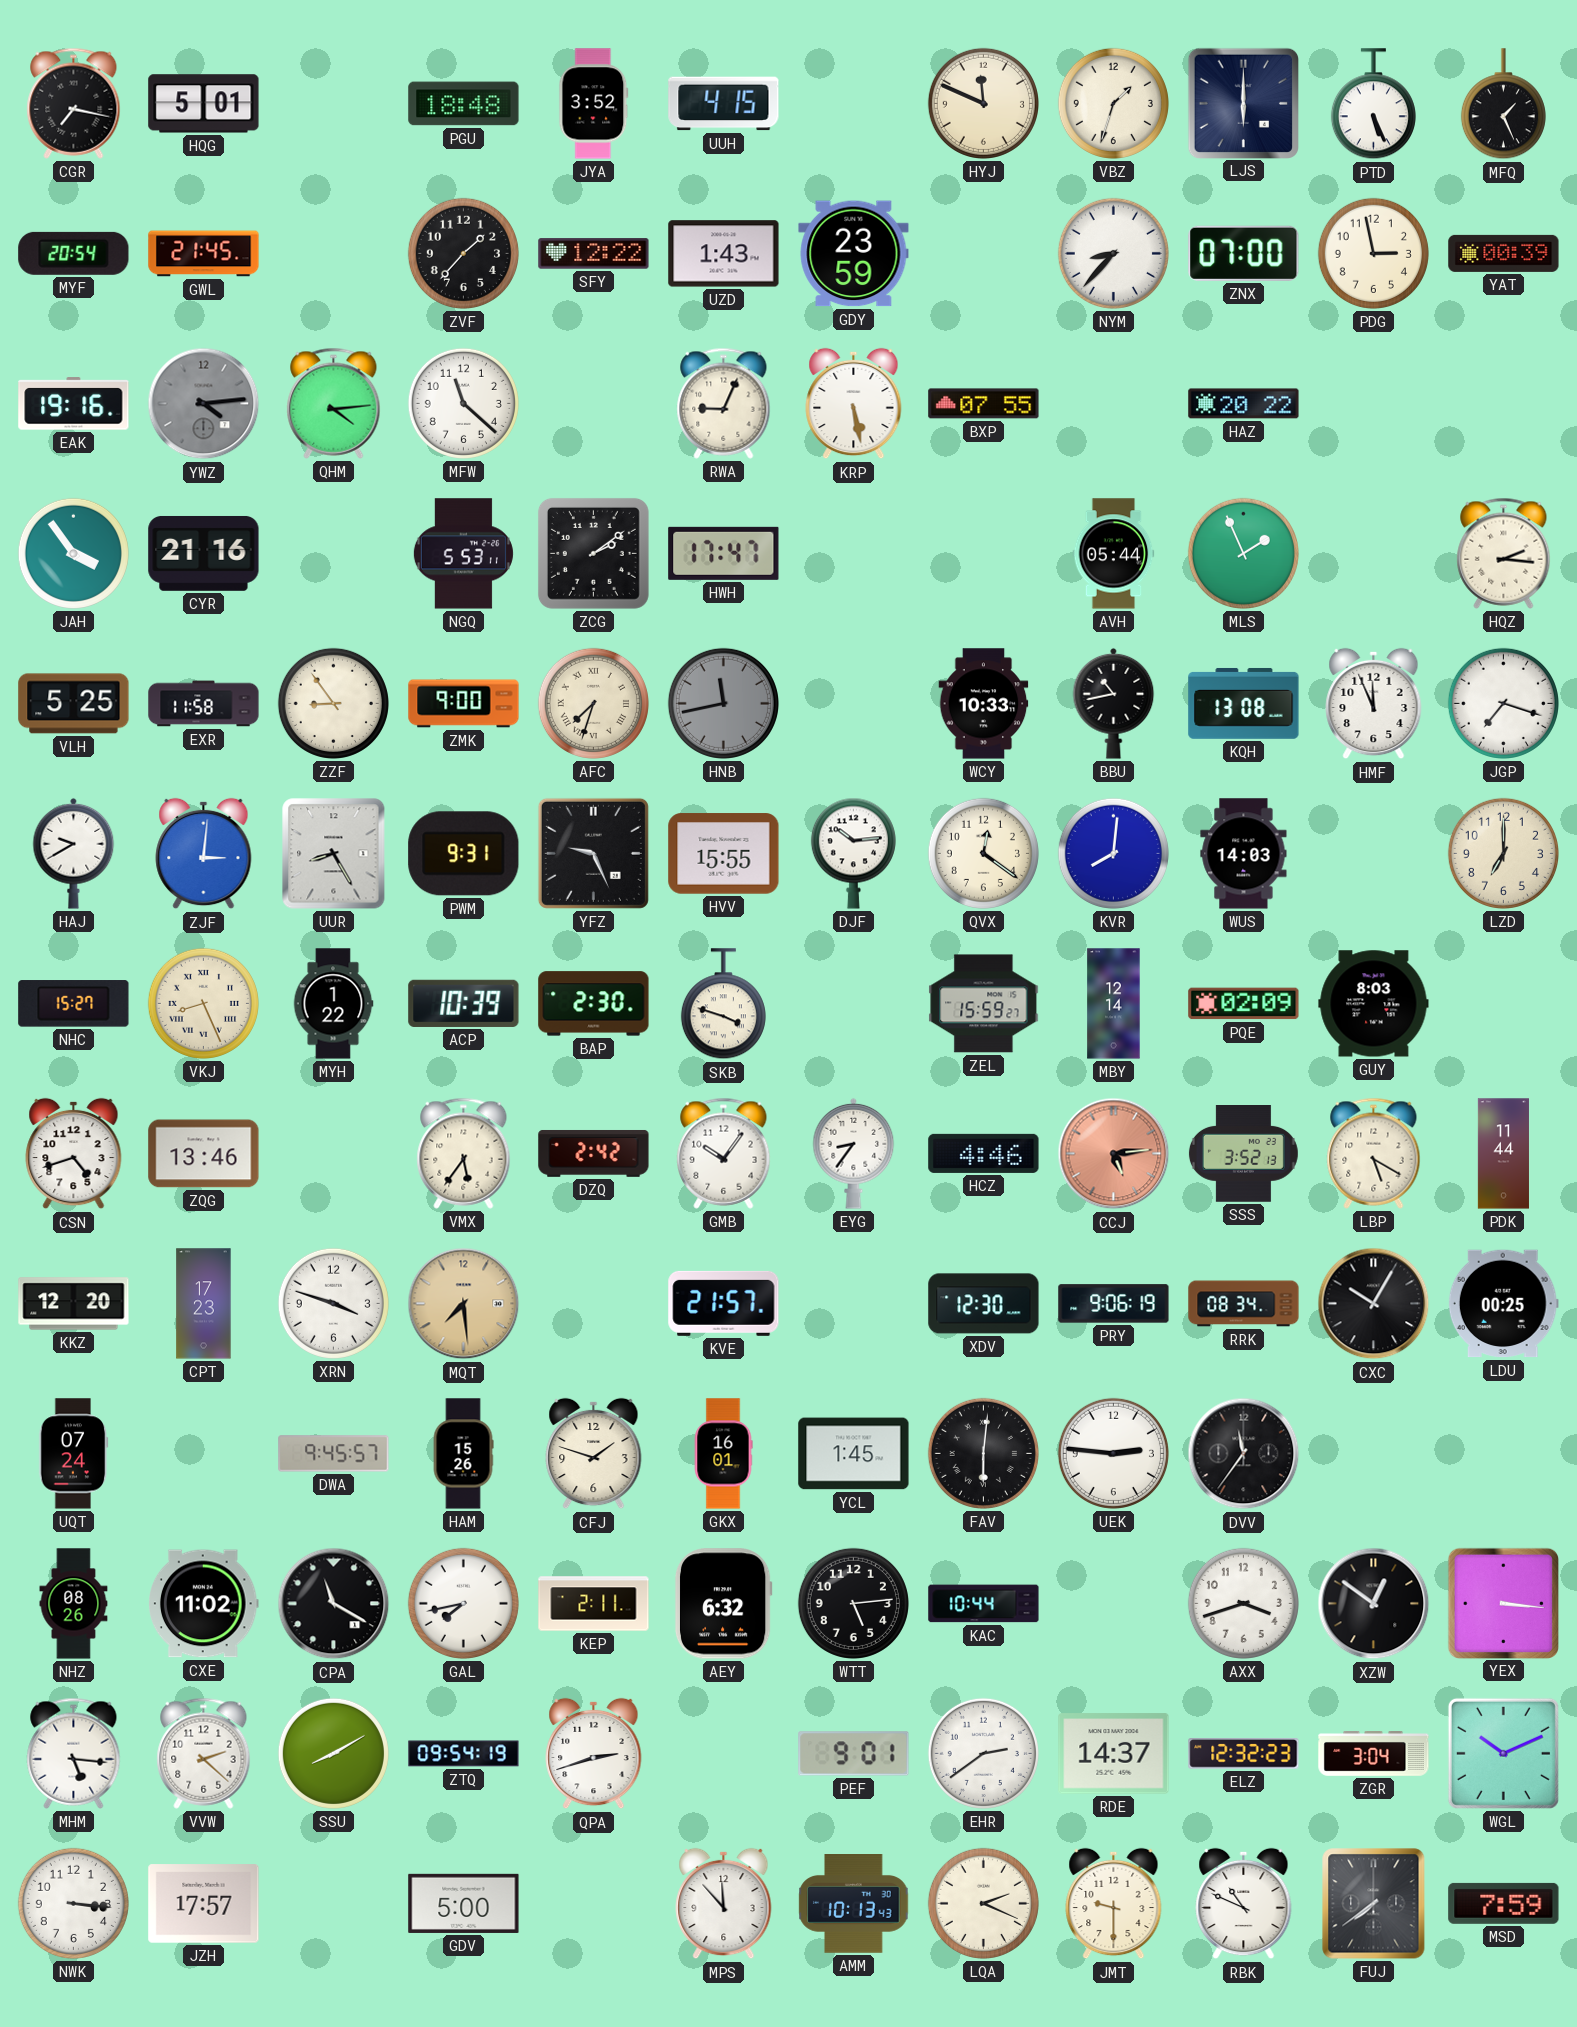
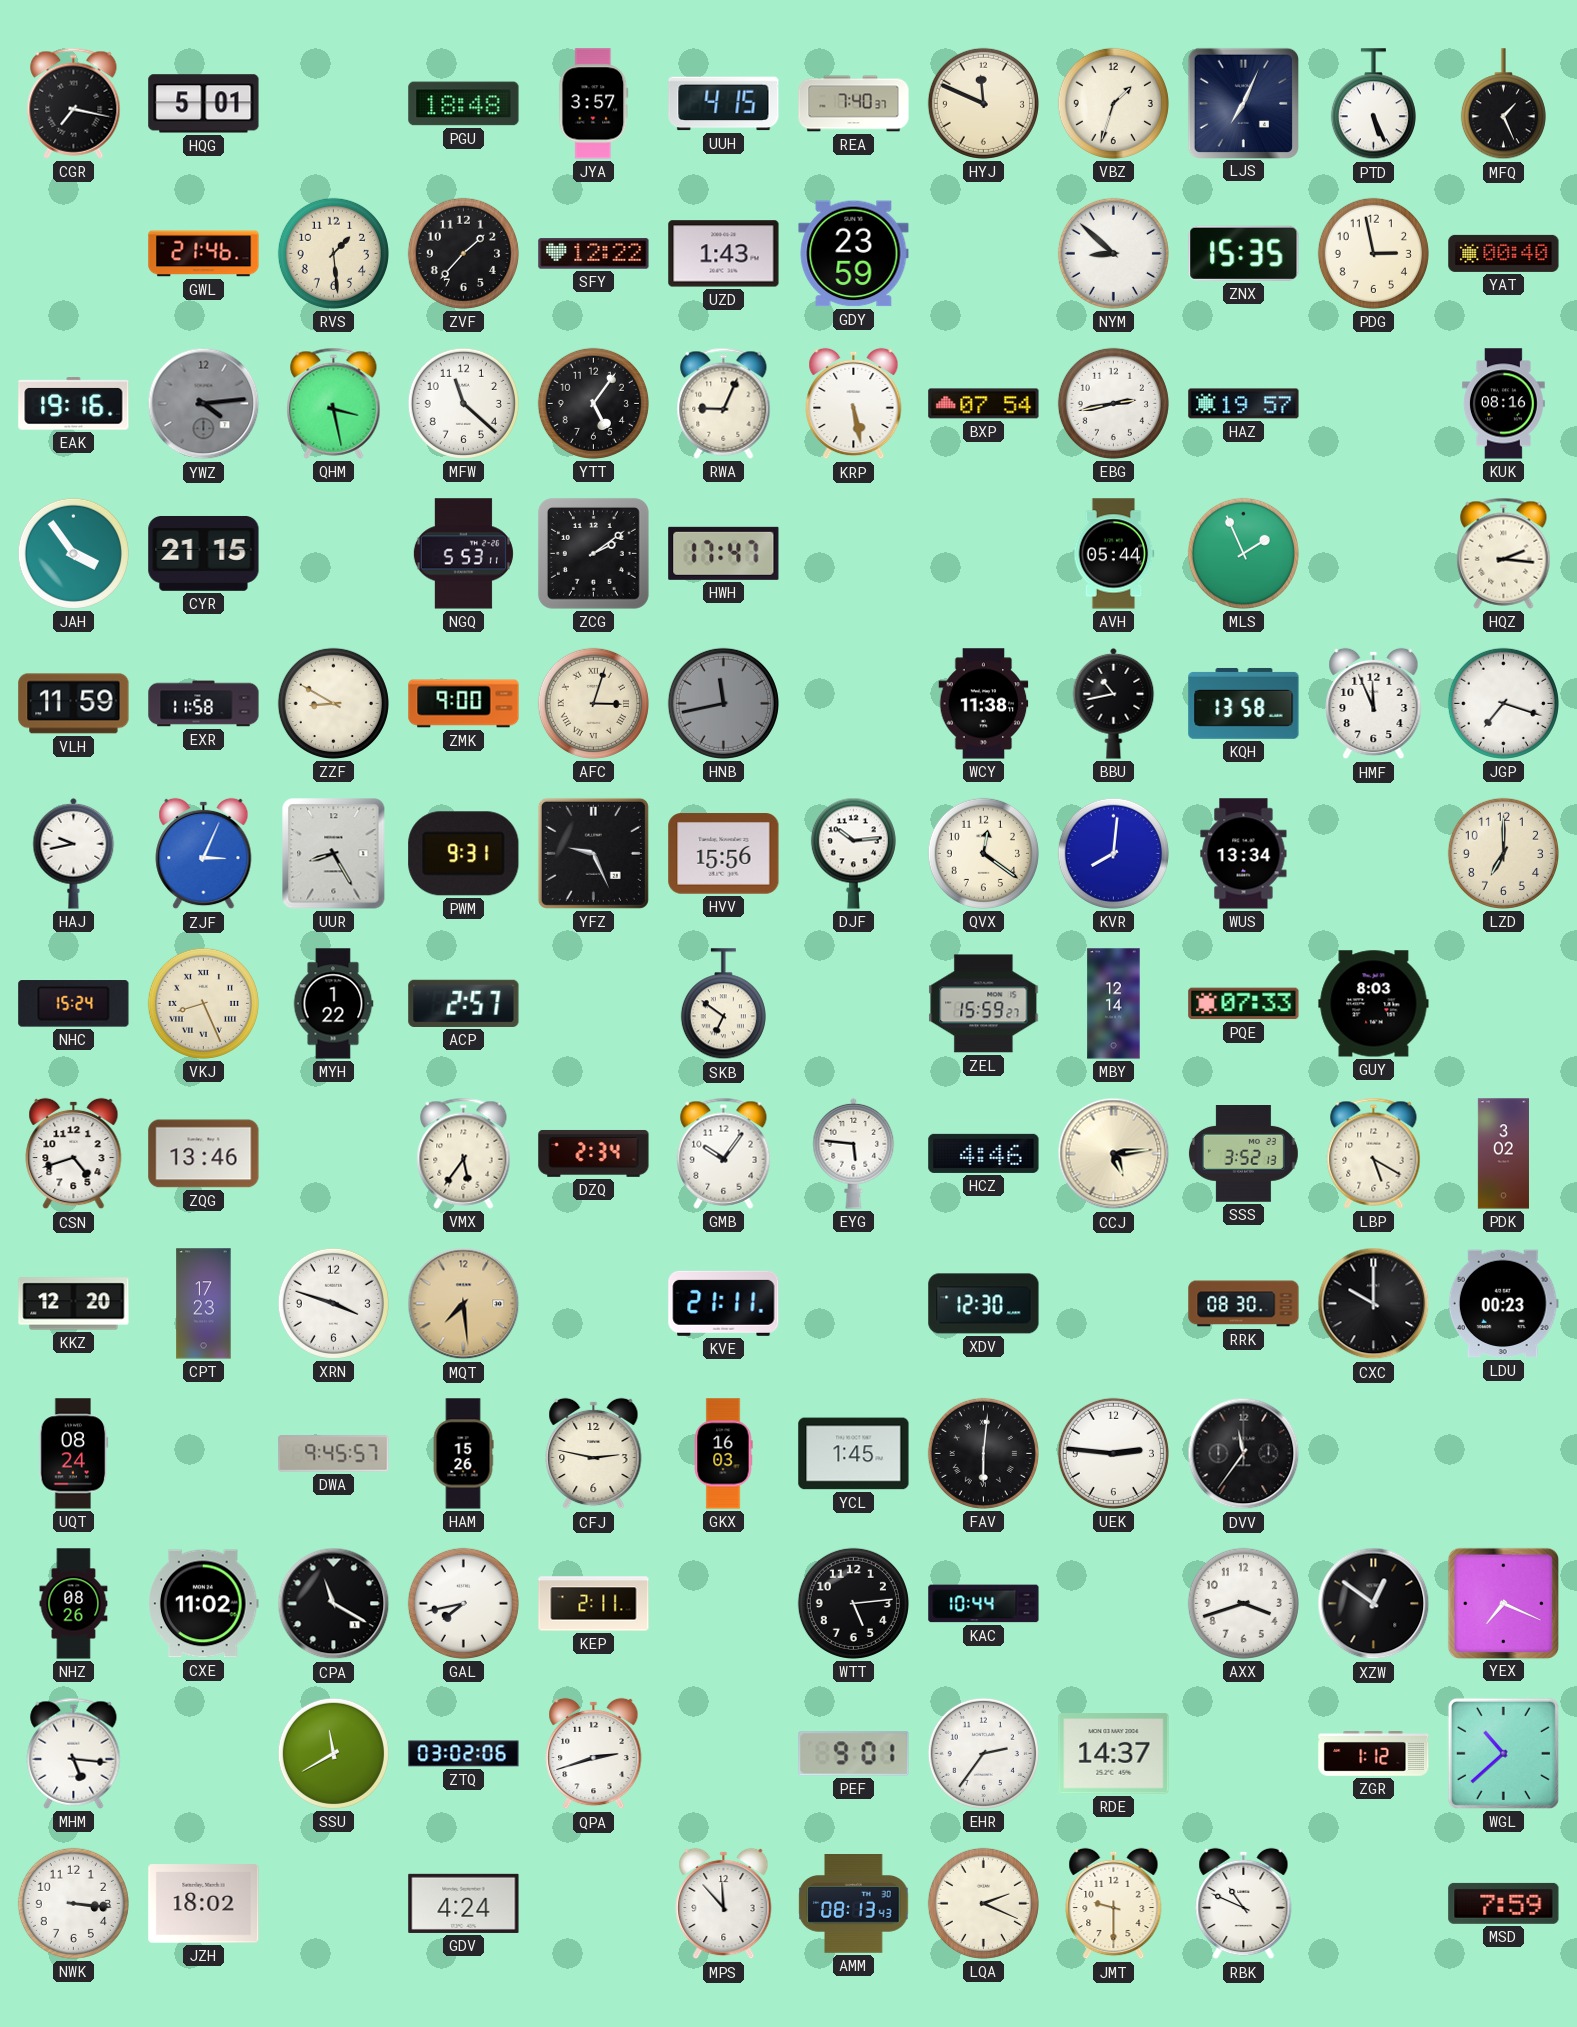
JYA: 3:52 -> 3:57 (594, 104)
REA: none -> 7:40 (854, 104)
LJS: 6:00 -> 7:04 (1243, 103)
MYF: 20:54 -> none (74, 253)
GWL: 21:45 -> 21:46 (204, 254)
RVS: none -> 1:29 (333, 253)
NYM: 8:37 -> 8:52 (1113, 253)
ZNX: 07:00 -> 15:35 (1244, 253)
YAT: 00:39 -> 00:40 (1504, 253)
QHM: 4:14 -> 3:28 (334, 403)
YTT: none -> 5:06 (593, 403)
BXP: 07:55 -> 07:54 (984, 404)
EBG: none -> 2:43 (1113, 403)
HAZ: 20:22 -> 19:57 (1244, 404)
KUK: none -> 08:16 (1503, 404)
CYR: 21:16 -> 21:15 (204, 553)
VLH: 5:25 -> 11:59 (74, 704)
ZZF: 8:54 -> 8:50 (333, 703)
AFC: 7:33 -> 3:03 (593, 703)
WCY: 10:33 -> 11:38 (984, 704)
KQH: 13:08 -> 13:58 (1244, 703)
HAJ: 9:40 -> 9:43 (74, 853)
ZJF: 3:01 -> 3:04 (204, 854)
HVV: 15:55 -> 15:56 (724, 854)
WUS: 14:03 -> 13:34 (1244, 854)
NHC: 15:27 -> 15:24 (74, 1004)
ACP: 10:39 -> 2:57 (464, 1003)
BAP: 2:30 -> none (594, 1004)
SKB: 3:48 -> 6:51 (723, 1004)
PQE: 02:09 -> 07:33 (1244, 1004)
DZQ: 2:42 -> 2:34 (594, 1153)
EYG: 8:36 -> 5:46 (854, 1153)
CCJ dial: salmon -> cream (1114, 1154)
PDK: 11:44 -> 3:02 (1503, 1154)
KVE: 21:57 -> 21:11 (724, 1303)
PRY: 9:06 -> none (1114, 1304)
RRK: 08:34 -> 08:30 (1244, 1304)
CXC: 10:05 -> 10:00 (1374, 1304)
LDU: 00:25 -> 00:23 (1503, 1304)
UQT: 07:24 -> 08:24 (74, 1454)
CFJ: 1:48 -> 2:47 (594, 1454)
GKX: 16:01 -> 16:03 (723, 1454)
AEY: 6:32 -> none (723, 1604)
YEX: 3:16 -> 7:19 (1503, 1603)
VVW: 2:22 -> none (204, 1753)
SSU: 8:10 -> 11:40 (333, 1753)
ZTQ: 09:54 -> 03:02 (464, 1754)
EHR: 2:39 -> 2:36 (983, 1753)
ELZ: 12:32 -> none (1244, 1754)
ZGR: 3:04 -> 1:12 (1374, 1754)
WGL: 10:11 -> 10:38 (1503, 1753)
JZH: 17:57 -> 18:02 (204, 1904)
GDV: 5:00 -> 4:24 (464, 1903)
AMM: 10:13 -> 08:13 (854, 1904)
FUJ: 7:39 -> none (1374, 1904)
